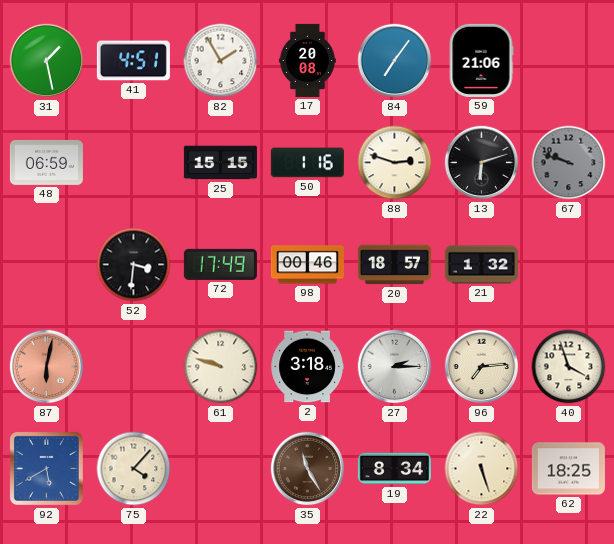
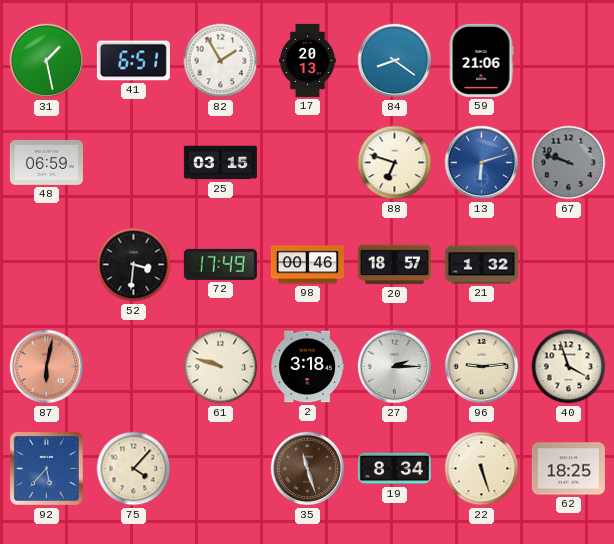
41: 4:51 -> 6:51 (133, 61)
17: 20:08 -> 20:13 (307, 60)
84: 7:06 -> 8:21 (395, 61)
25: 15:15 -> 03:15 (220, 163)
50: 1:16 -> none (307, 163)
88: 2:48 -> 6:48 (395, 163)
13 dial: black -> blue (482, 163)
96: 7:14 -> 9:14 (482, 367)
92: 5:40 -> 5:37 (46, 468)
35: 11:25 -> 11:27 (308, 469)
